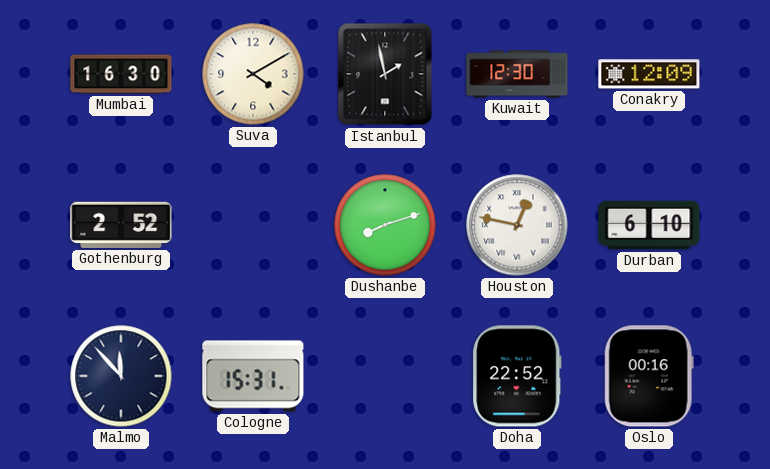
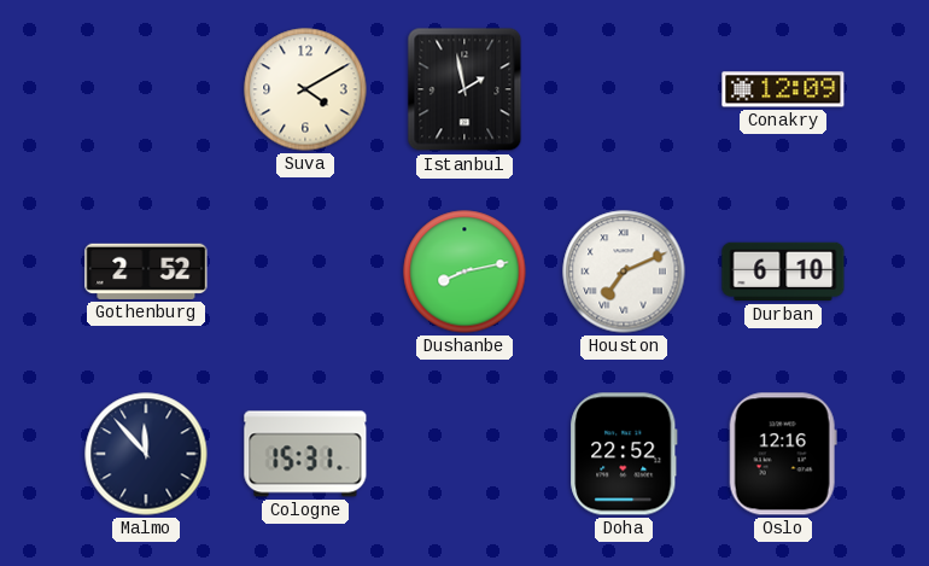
Mumbai: 16:30 -> none (121, 74)
Kuwait: 12:30 -> none (517, 74)
Dushanbe: 8:12 -> 8:13 (464, 272)
Houston: 12:47 -> 7:11 (624, 272)
Oslo: 00:16 -> 12:16 (783, 454)
